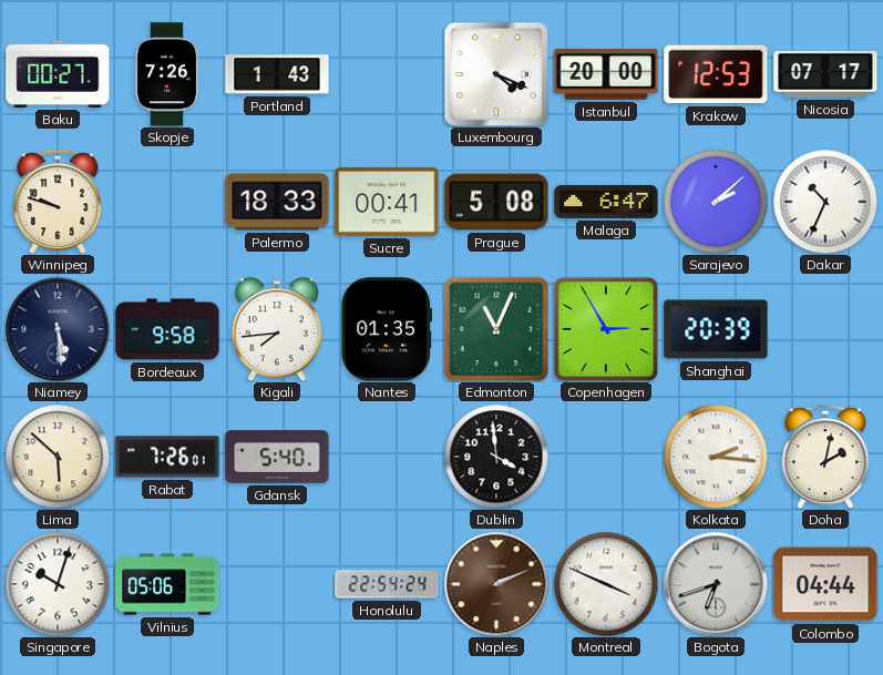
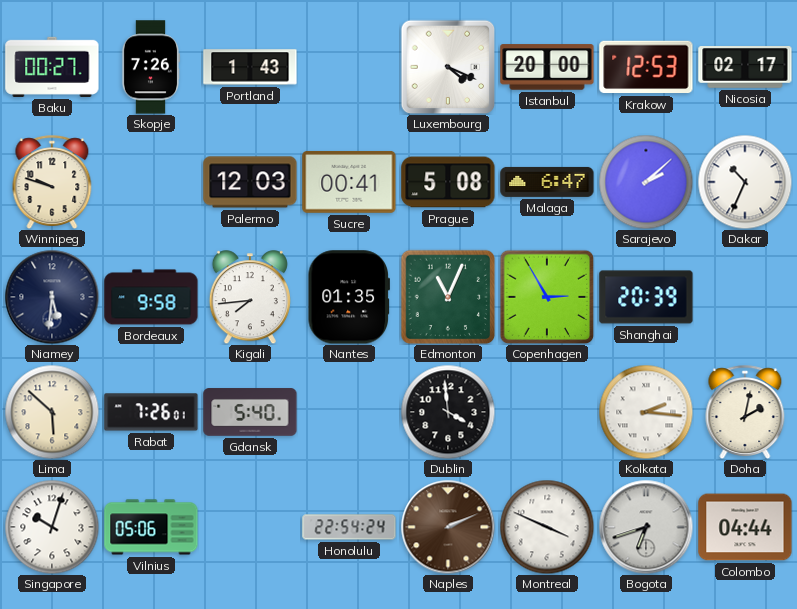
Nicosia: 07:17 -> 02:17 (745, 68)
Palermo: 18:33 -> 12:03 (250, 182)
Niamey: 5:29 -> 5:31 (52, 297)
